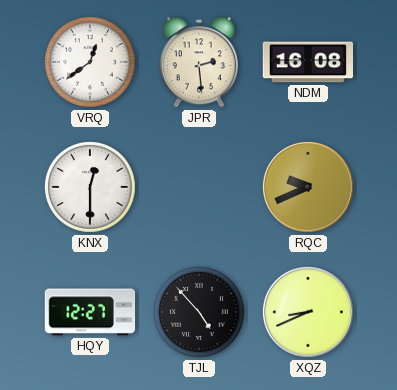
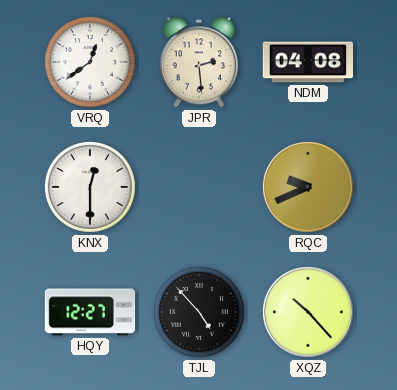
NDM: 16:08 -> 04:08 (308, 62)
XQZ: 8:41 -> 10:23 (308, 312)
